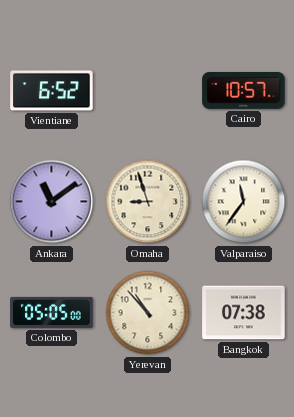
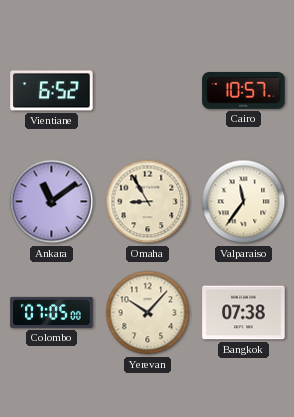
Omaha: 8:57 -> 8:55 (148, 202)
Colombo: 05:05 -> 07:05 (52, 312)
Yerevan: 10:53 -> 10:07 (148, 313)
